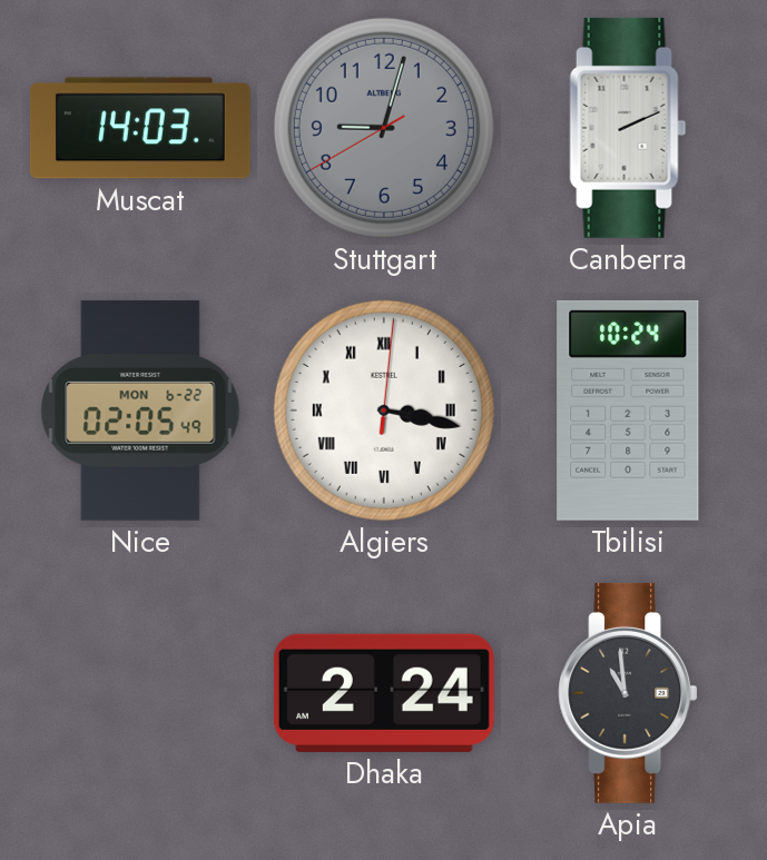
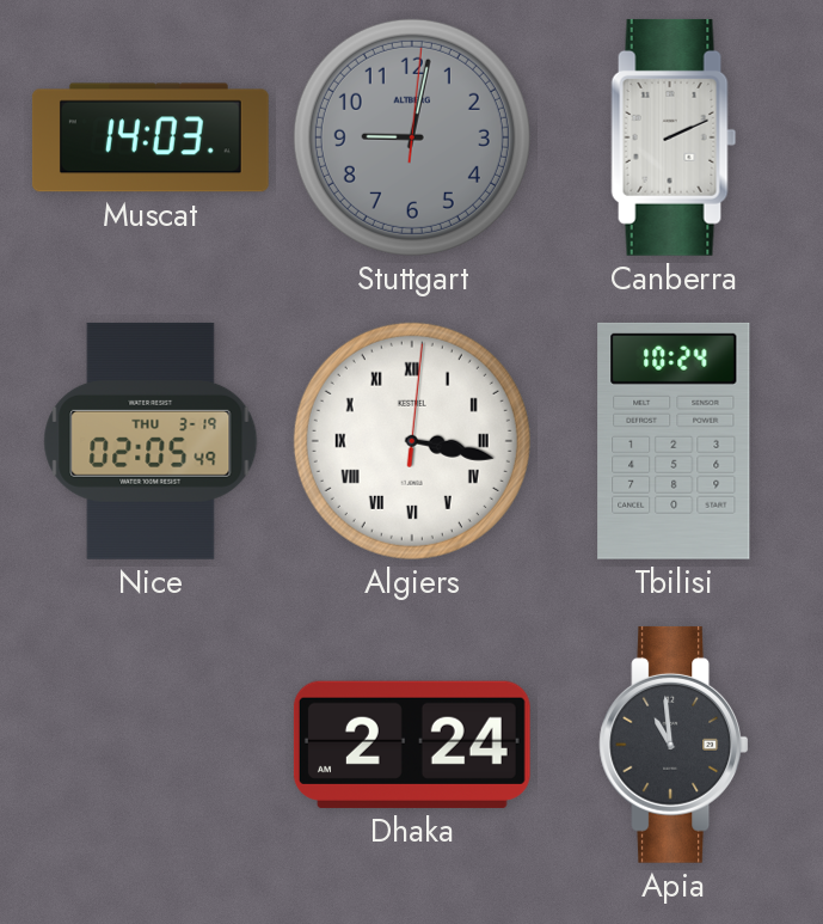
Stuttgart: 9:02:40 -> 9:02:01 (412, 137)
Nice date: MON 6-22 -> THU 3-19 (151, 441)
